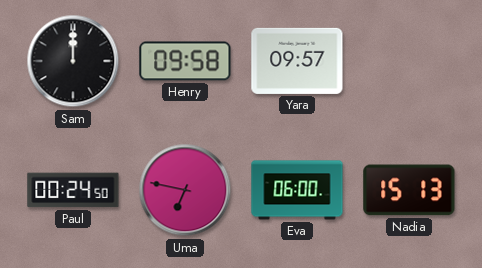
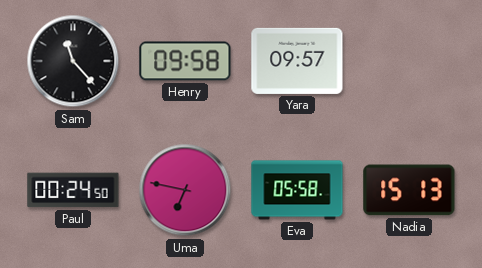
Sam: 12:00 -> 11:23 (73, 61)
Eva: 06:00 -> 05:58 (297, 190)
